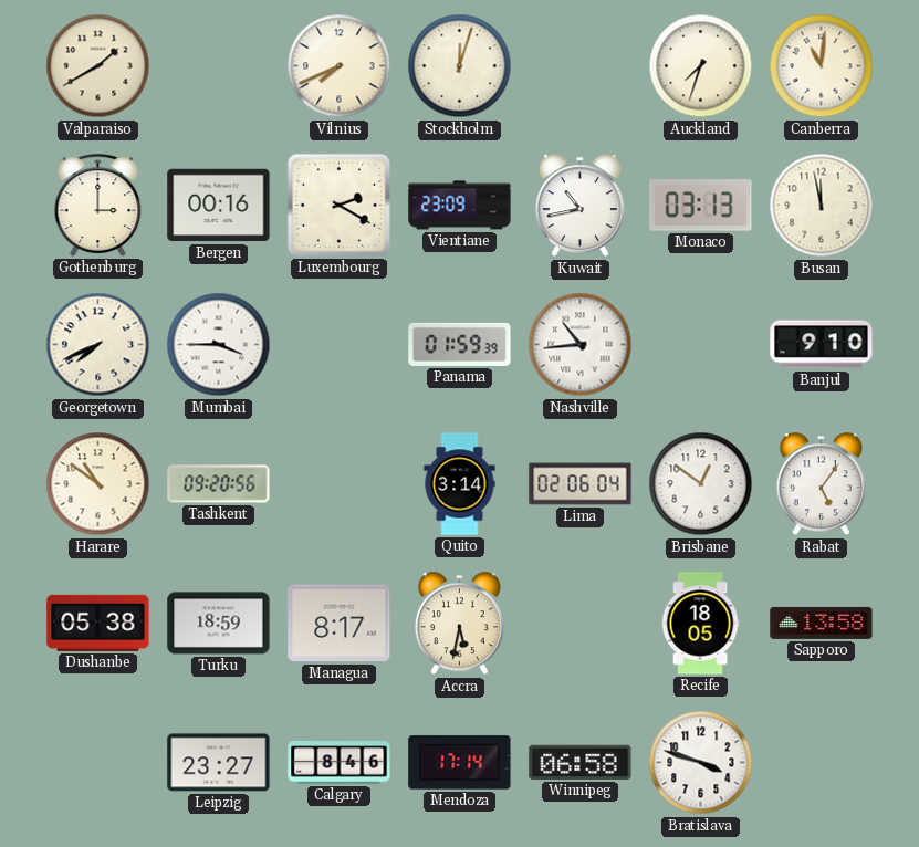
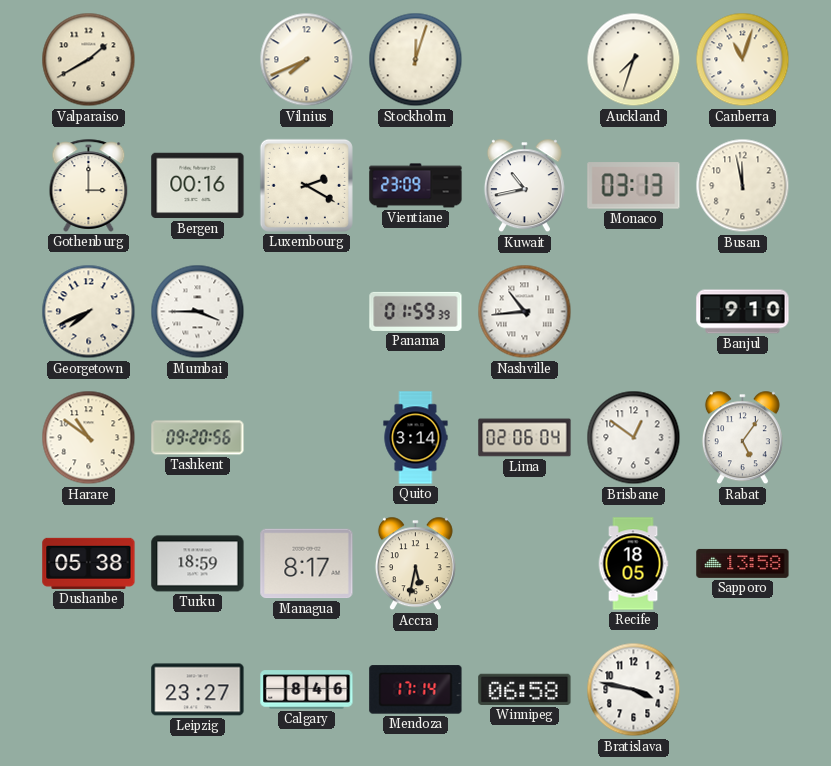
Canberra: 11:01 -> 11:03 (743, 60)
Bratislava: 3:48 -> 3:47 (634, 690)
